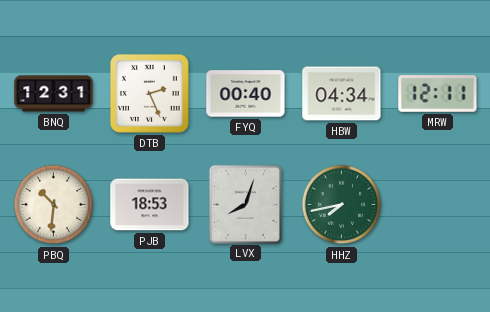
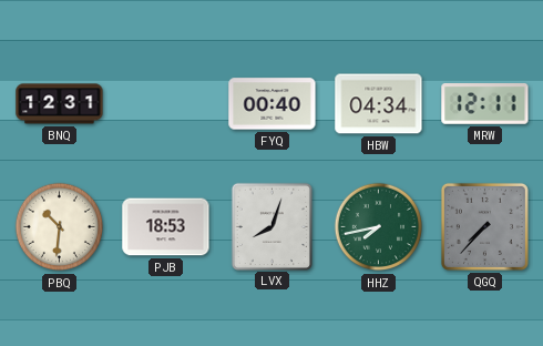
DTB: 2:26 -> none (149, 93)
QGQ: none -> 7:37 (484, 226)
